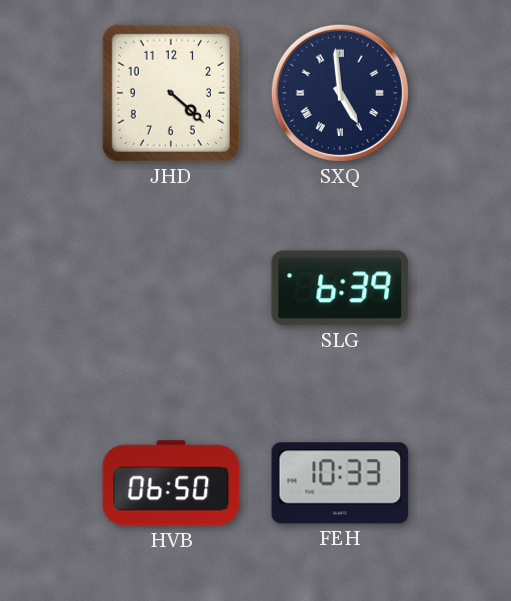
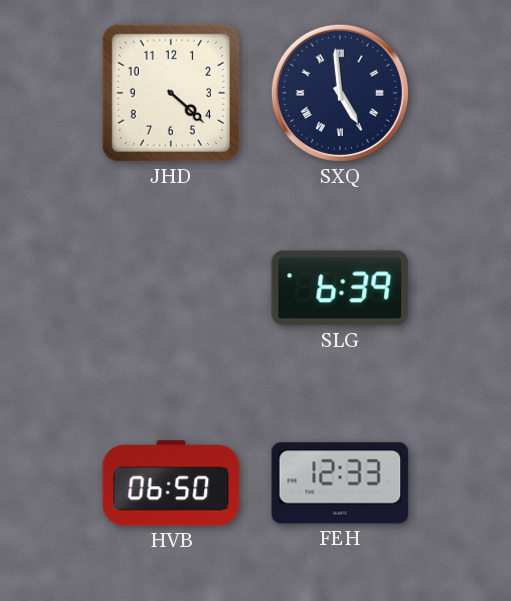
FEH: 10:33 -> 12:33 (340, 483)
